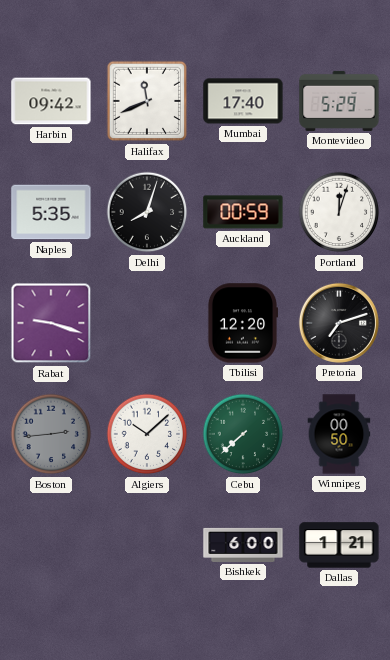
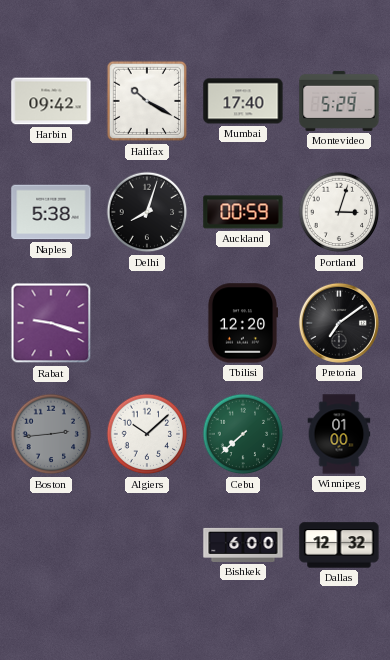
Halifax: 11:41 -> 10:20 (147, 101)
Naples: 5:35 -> 5:38 (51, 212)
Portland: 12:03 -> 3:03 (339, 212)
Pretoria: 7:12 -> 7:09 (339, 323)
Winnipeg: 00:50 -> 01:00 (339, 434)
Dallas: 1:21 -> 12:32 (339, 545)
